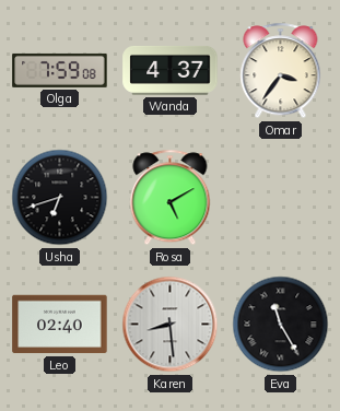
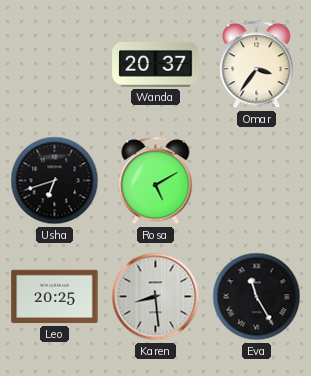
Olga: 7:59 -> none (60, 70)
Wanda: 4:37 -> 20:37 (156, 64)
Leo: 02:40 -> 20:25 (55, 297)
